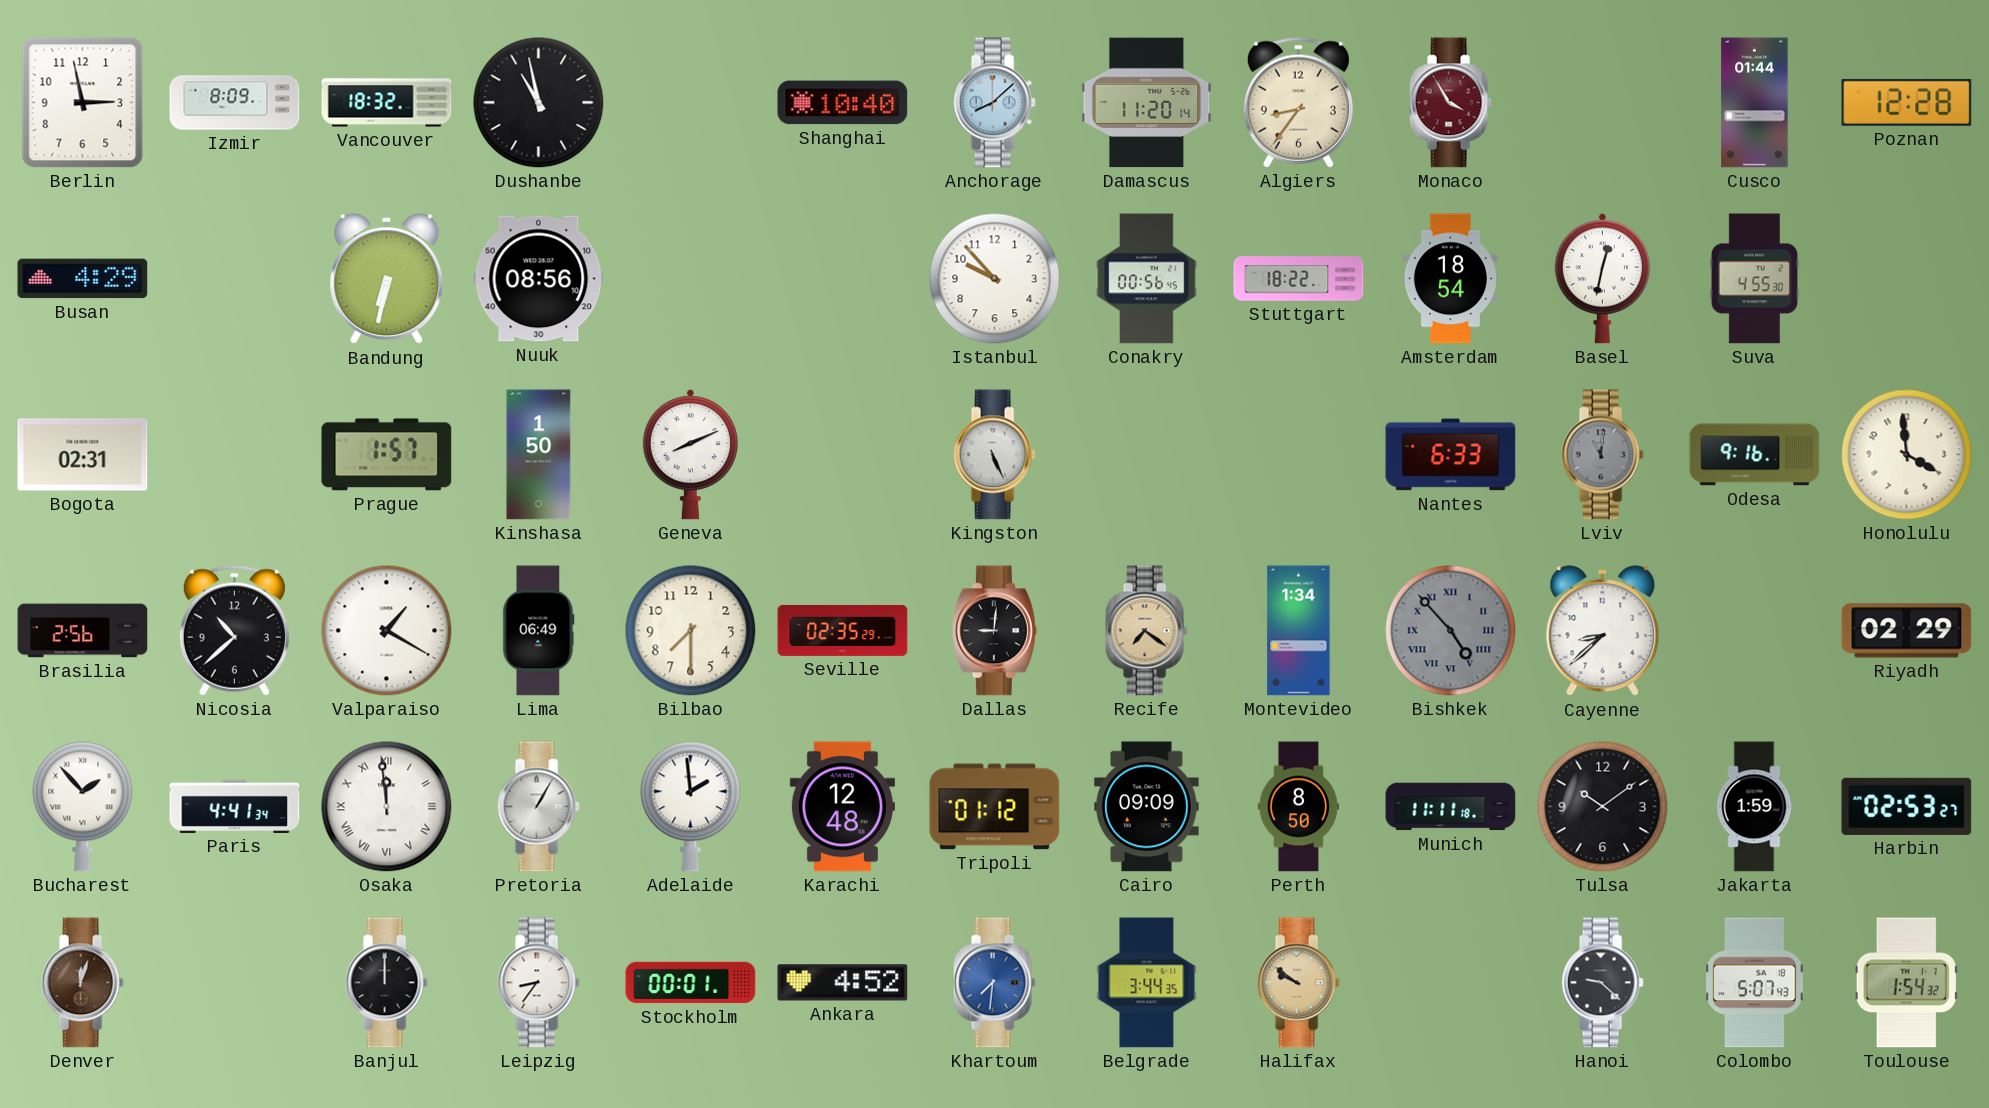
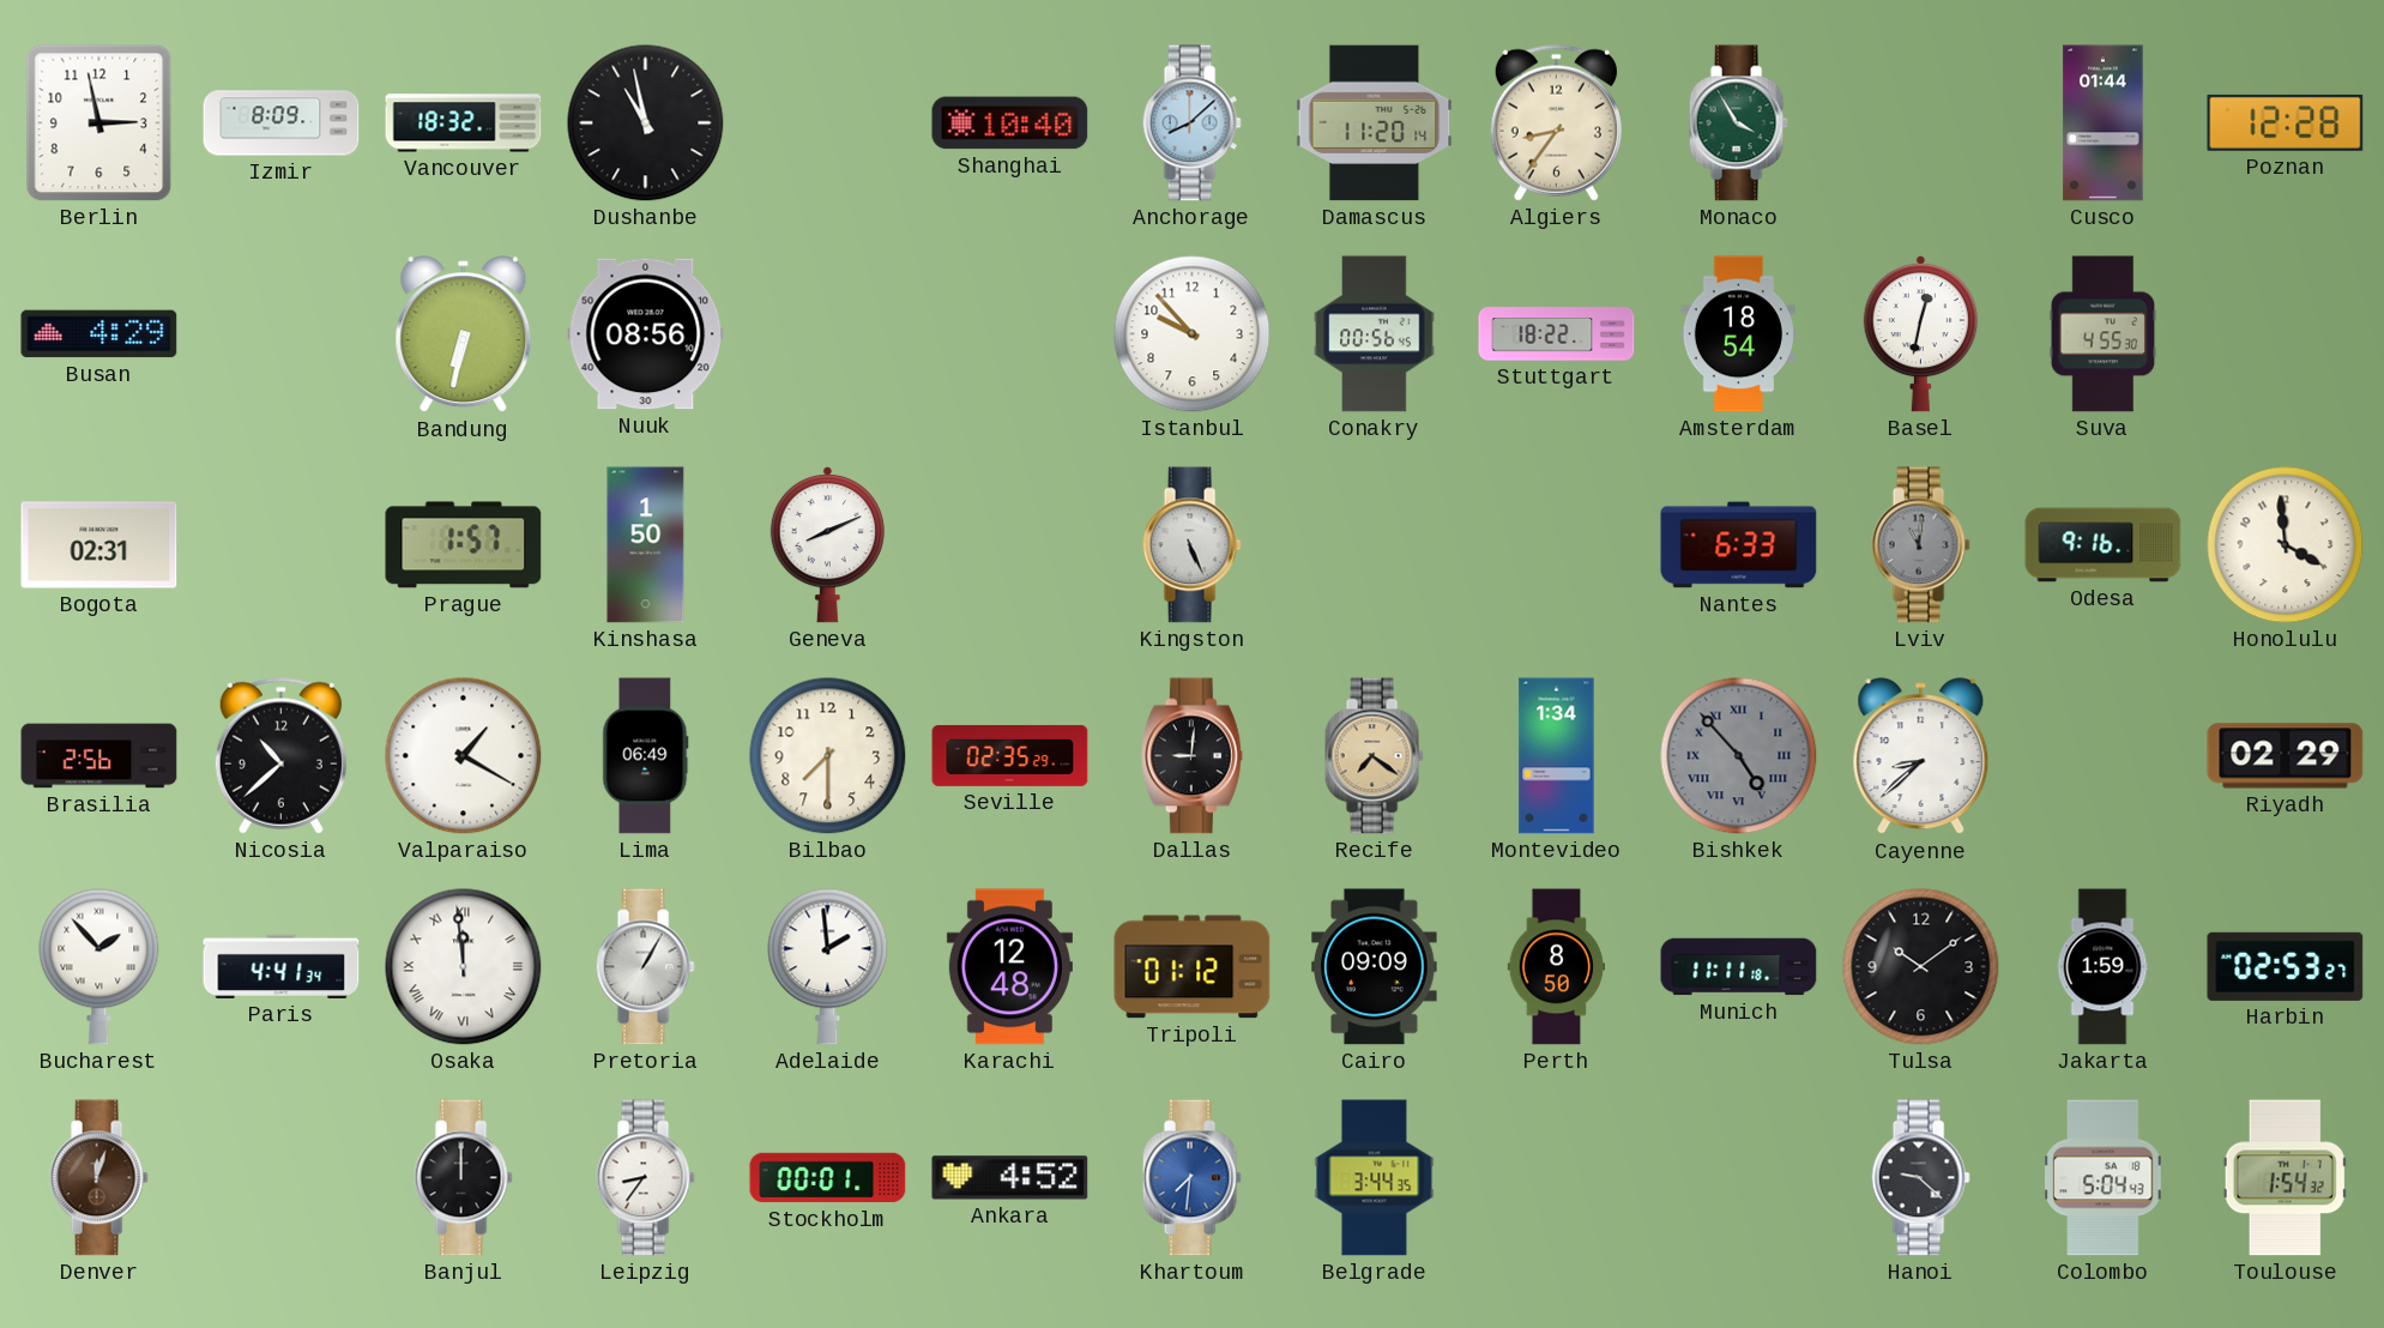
Monaco dial: burgundy -> green (1738, 123)
Halifax: 9:51 -> none (1298, 983)
Colombo: 5:07 -> 5:04 (2104, 1178)
